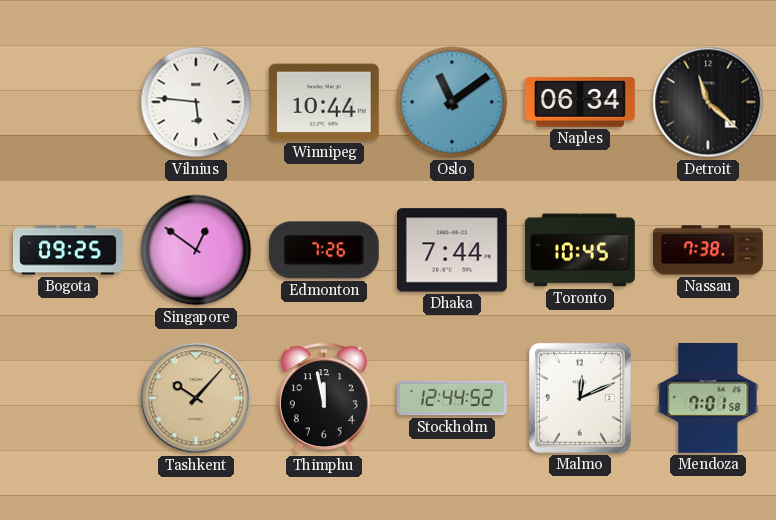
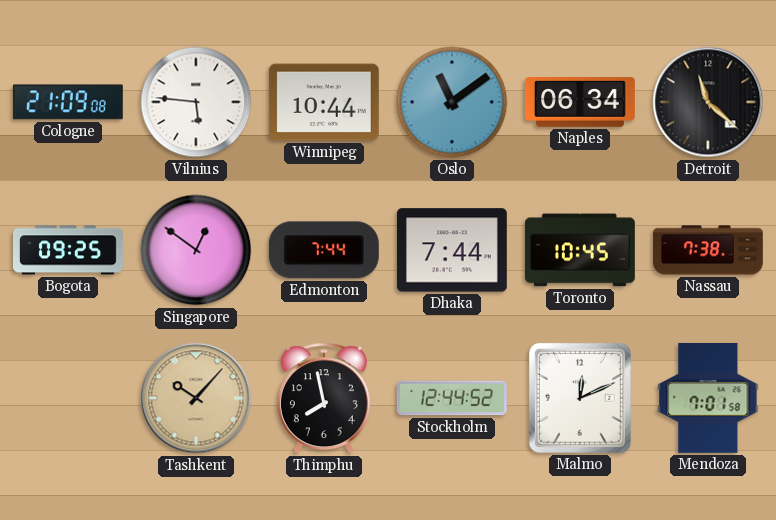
Cologne: none -> 21:09 (68, 102)
Edmonton: 7:26 -> 7:44 (324, 250)
Thimphu: 11:58 -> 7:58 (324, 398)
